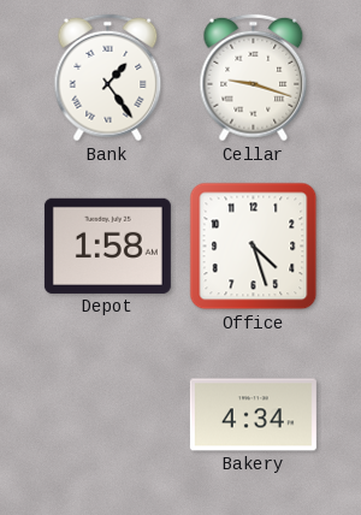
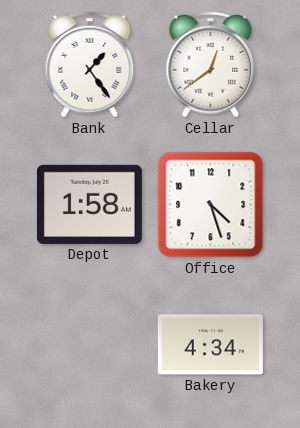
Cellar: 9:18 -> 12:39 (211, 65)
